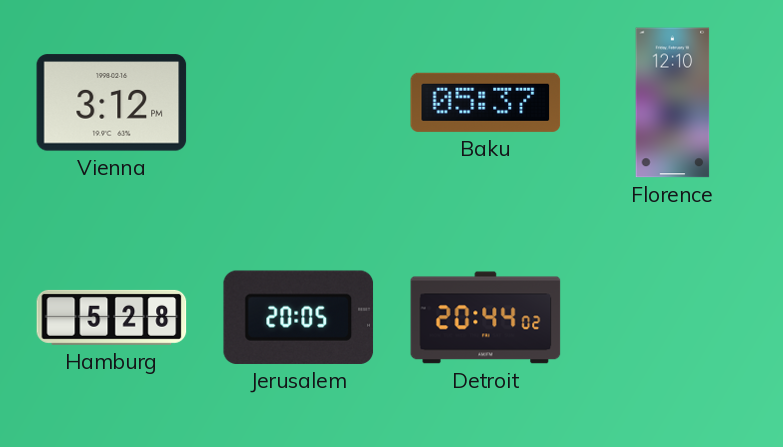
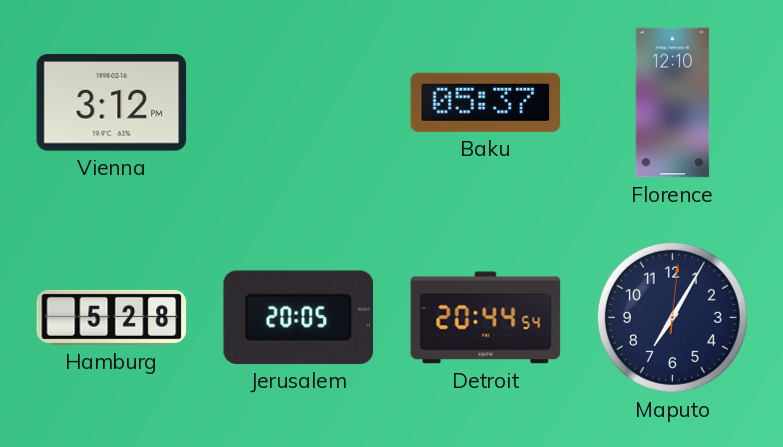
Detroit: 20:44:02 -> 20:44:54 (486, 318)
Maputo: none -> 7:05 (672, 317)
